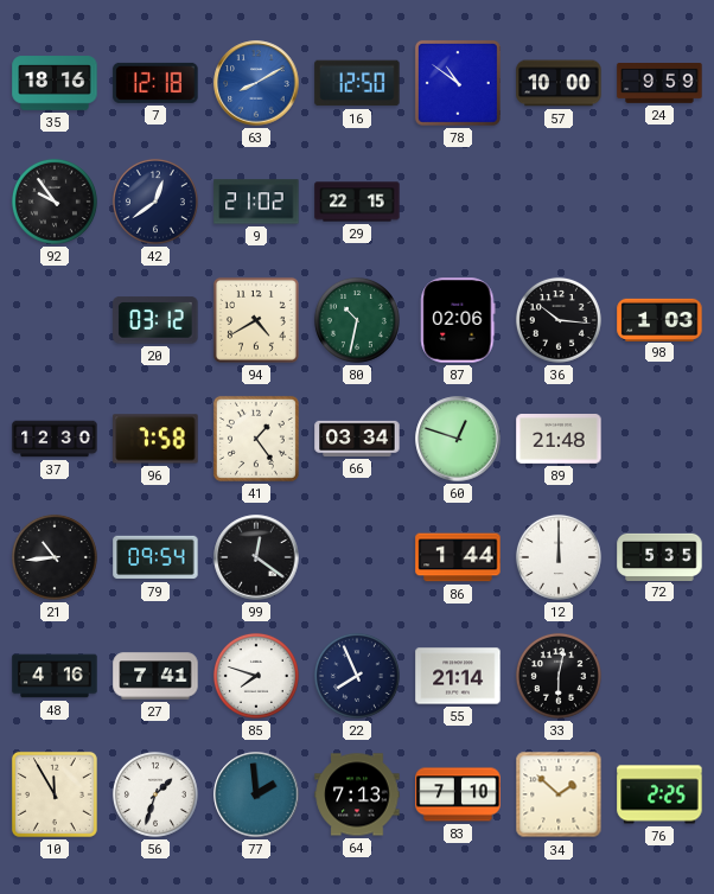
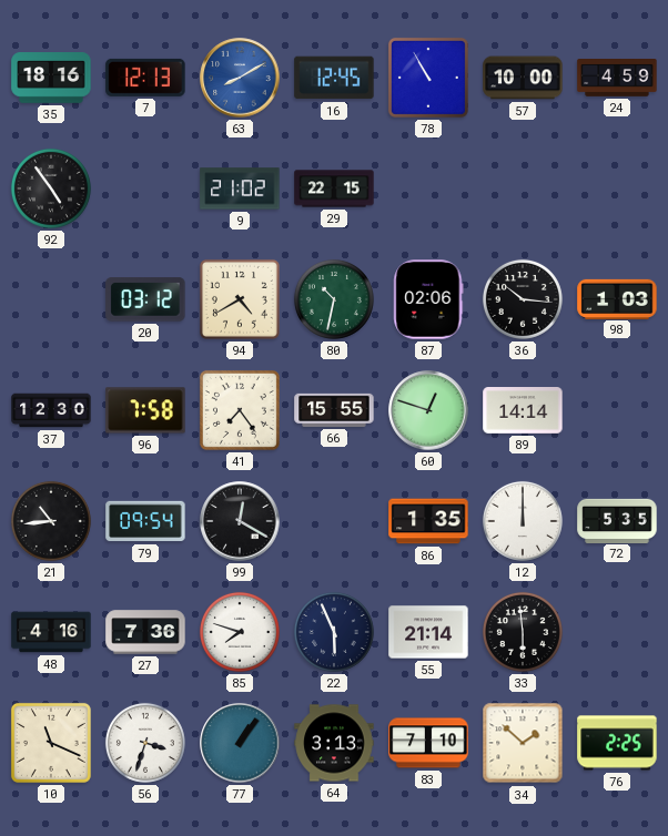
7: 12:18 -> 12:13 (145, 78)
16: 12:50 -> 12:45 (334, 78)
78: 10:51 -> 10:55 (428, 78)
24: 9:59 -> 4:59 (617, 79)
92: 9:54 -> 4:54 (51, 188)
42: 12:39 -> none (155, 202)
41: 1:24 -> 7:24 (240, 410)
66: 03:34 -> 15:55 (334, 410)
89: 21:48 -> 14:14 (523, 411)
99: 12:21 -> 12:20 (240, 521)
86: 1:44 -> 1:35 (428, 521)
27: 7:41 -> 7:36 (145, 632)
22: 7:56 -> 5:56 (334, 632)
33: 6:02 -> 5:59 (523, 632)
10: 11:55 -> 11:19 (51, 743)
56: 1:33 -> 3:33 (145, 743)
77: 1:59 -> 1:06 (240, 743)
64: 7:13 -> 3:13 (334, 743)
